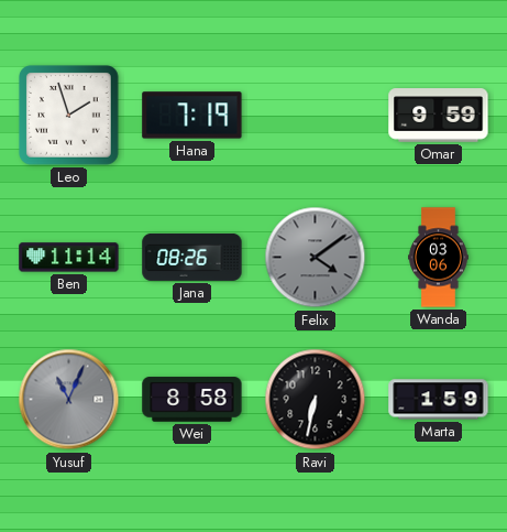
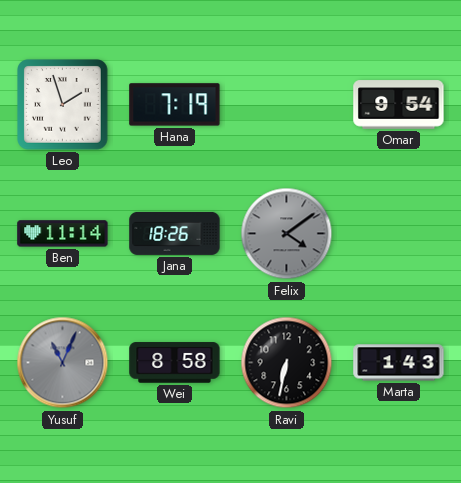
Omar: 9:59 -> 9:54 (399, 105)
Jana: 08:26 -> 18:26 (175, 233)
Wanda: 03:06 -> none (439, 258)
Marta: 1:59 -> 1:43 (399, 363)
